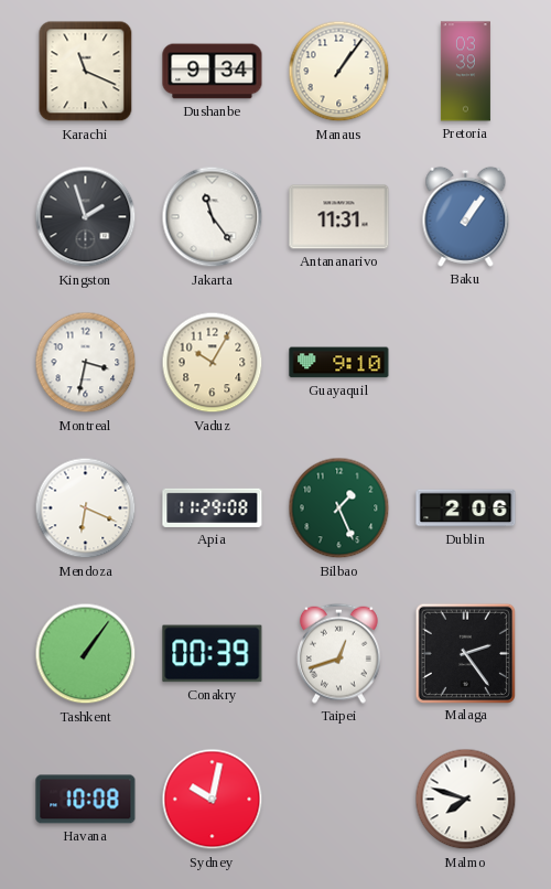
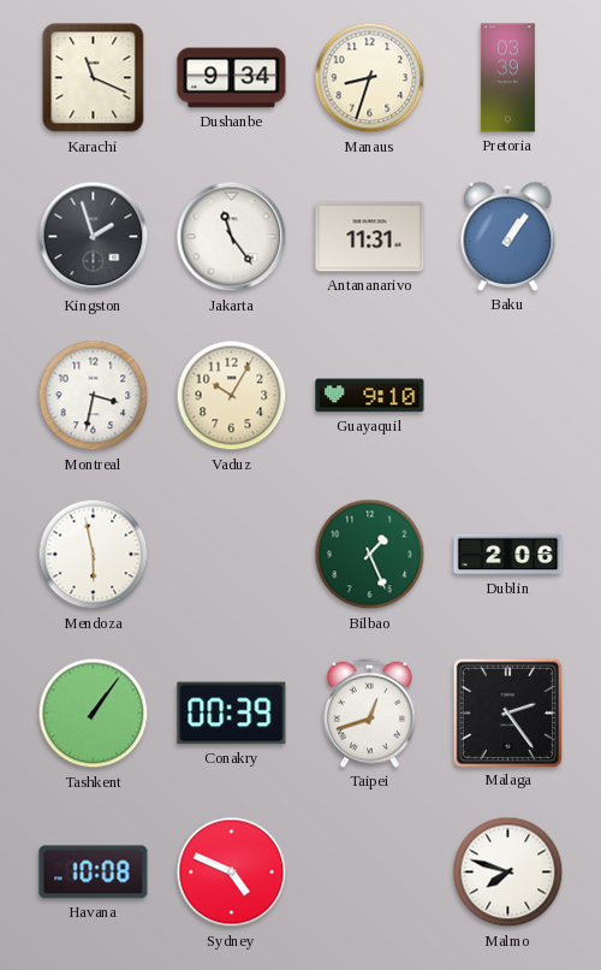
Manaus: 1:06 -> 8:33 (370, 78)
Mendoza: 6:19 -> 5:58 (94, 555)
Apia: 11:29 -> none (213, 507)
Sydney: 10:02 -> 4:49 (232, 873)
